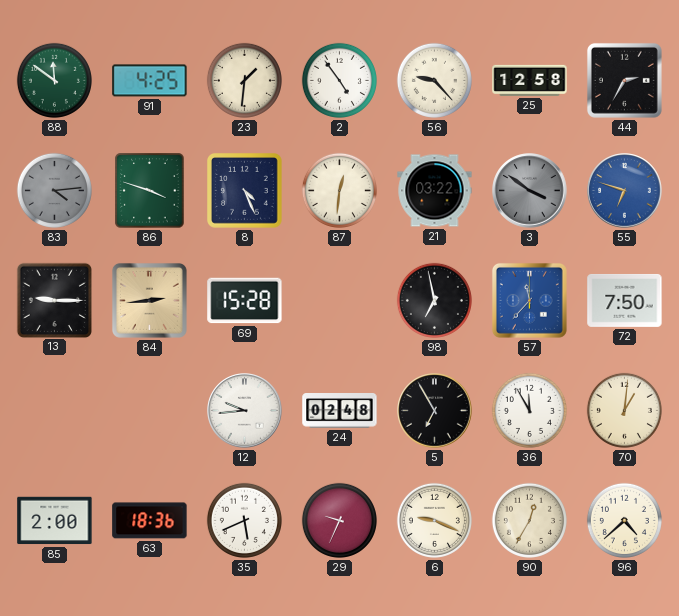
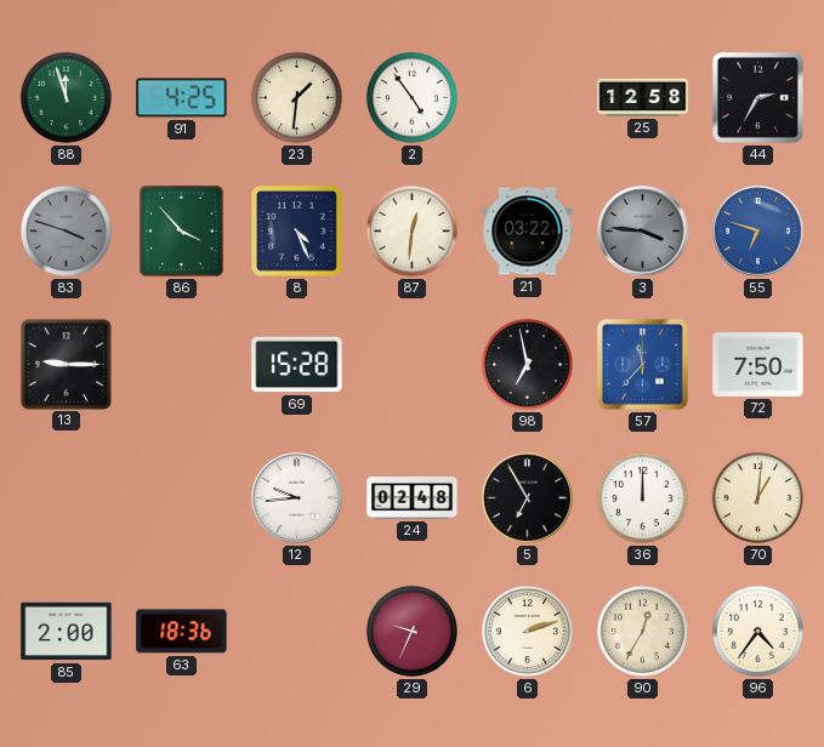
88: 11:51 -> 11:57 (66, 97)
56: 9:23 -> none (434, 80)
83: 4:14 -> 3:48 (66, 230)
86: 3:48 -> 3:53 (182, 232)
3: 3:51 -> 3:46 (643, 232)
84: 2:44 -> none (149, 300)
36: 11:55 -> 12:00 (642, 497)
35: 5:41 -> none (244, 520)
6: 9:19 -> 2:12 (527, 631)
96: 4:38 -> 4:36 (757, 631)
